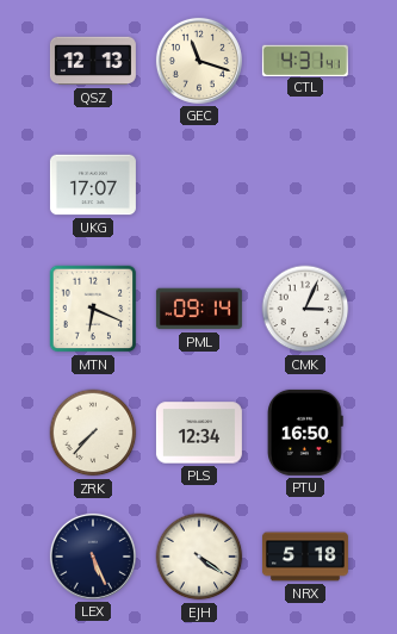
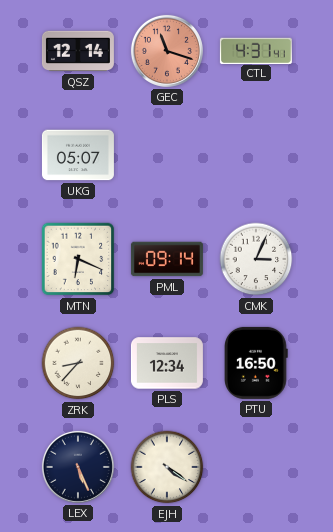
QSZ: 12:13 -> 12:14 (78, 51)
GEC dial: cream -> salmon (167, 51)
UKG: 17:07 -> 05:07 (78, 155)
ZRK: 7:37 -> 8:37 (78, 363)
NRX: 5:18 -> none (305, 557)
